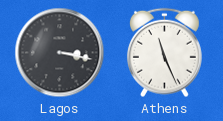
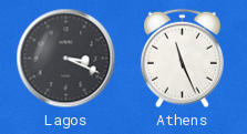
Lagos: 3:17 -> 3:19 (66, 59)
